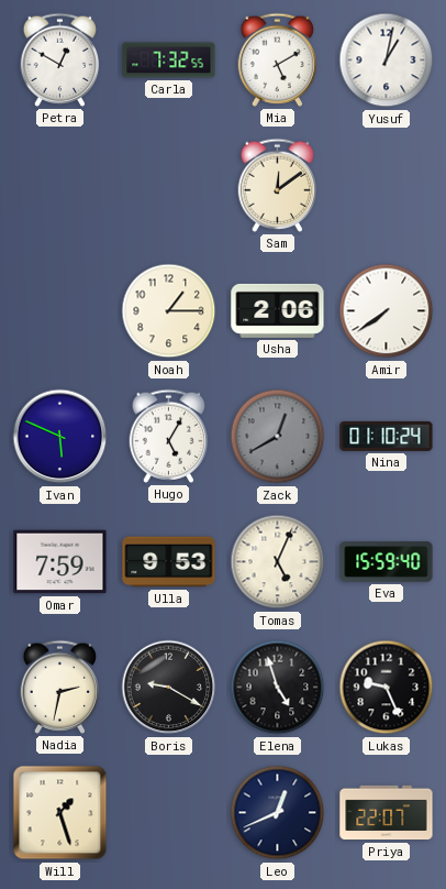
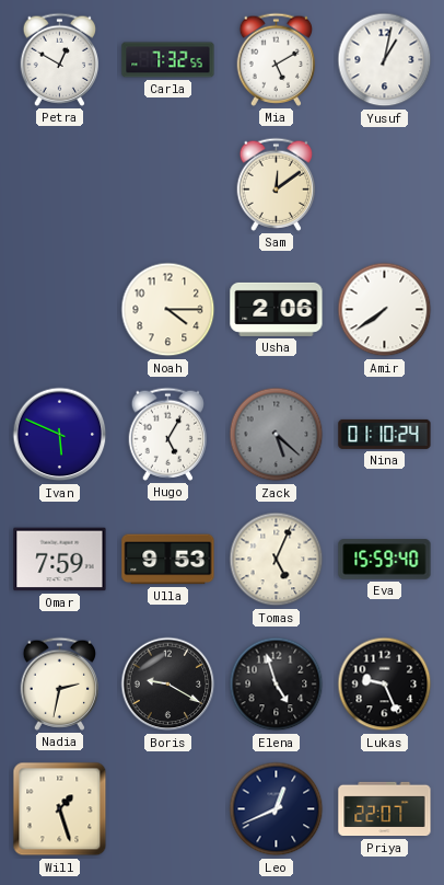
Noah: 1:15 -> 4:15 (168, 310)
Zack: 12:40 -> 5:22 (277, 435)
